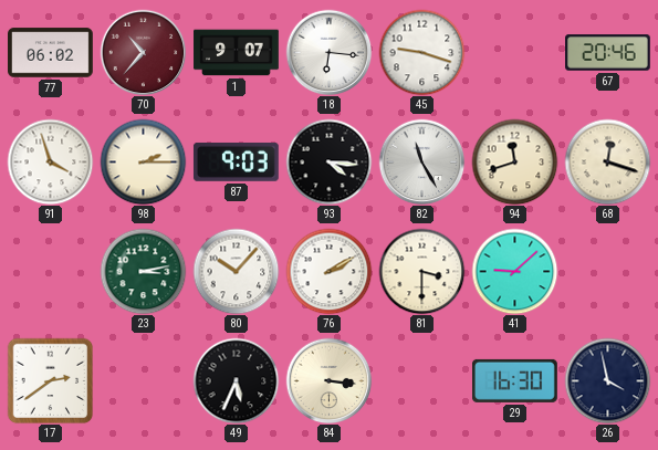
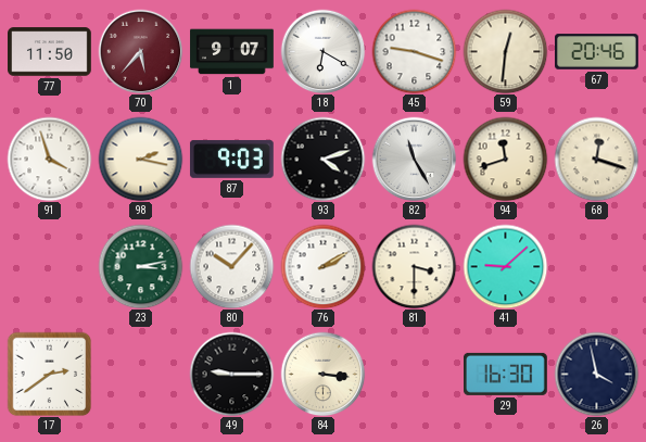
77: 06:02 -> 11:50 (50, 52)
70: 10:37 -> 5:37 (140, 51)
18: 6:16 -> 6:20 (322, 51)
59: none -> 12:31 (505, 51)
98: 2:15 -> 2:17 (140, 159)
93: 4:16 -> 4:12 (322, 159)
49: 5:34 -> 9:15 (231, 374)
